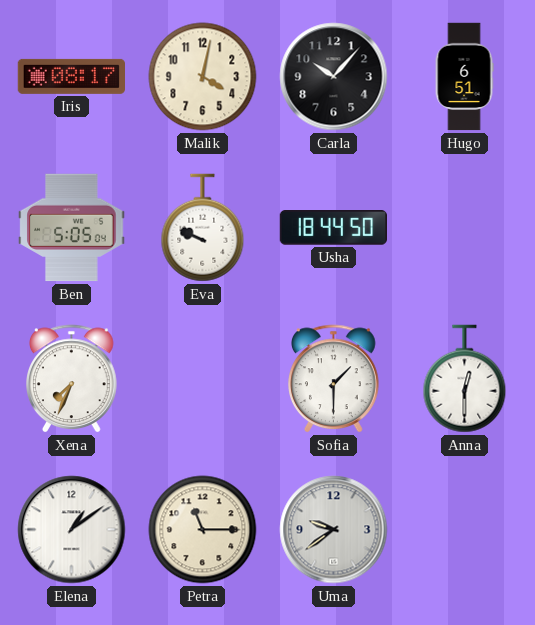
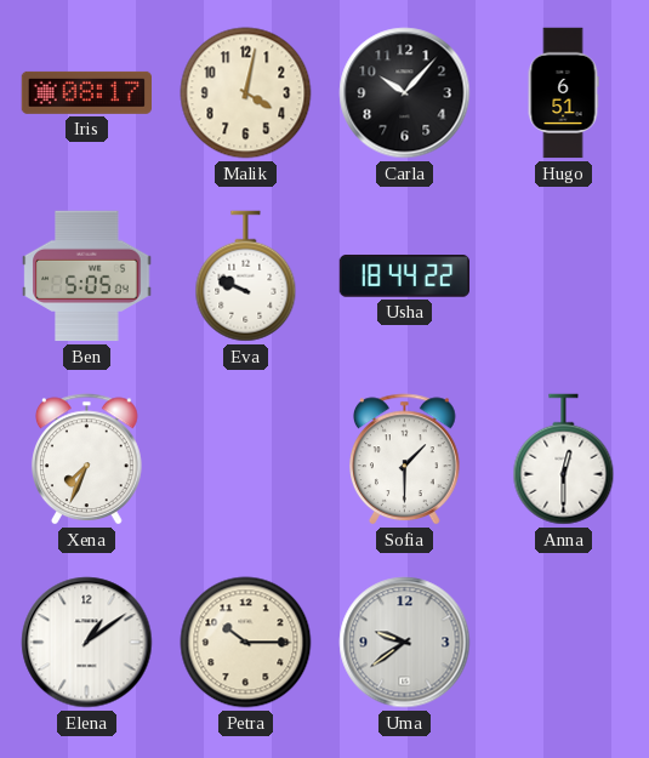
Usha: 18:44:50 -> 18:44:22 (404, 277)
Petra: 11:15 -> 10:15 (246, 643)
